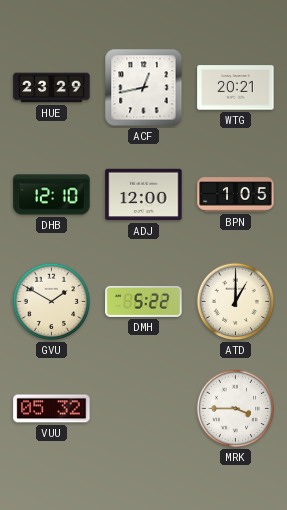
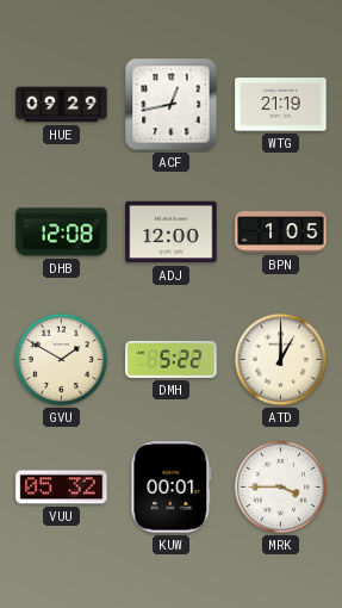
HUE: 23:29 -> 09:29 (62, 105)
WTG: 20:21 -> 21:19 (281, 105)
DHB: 12:10 -> 12:08 (62, 232)
KUW: none -> 00:01 (172, 488)
